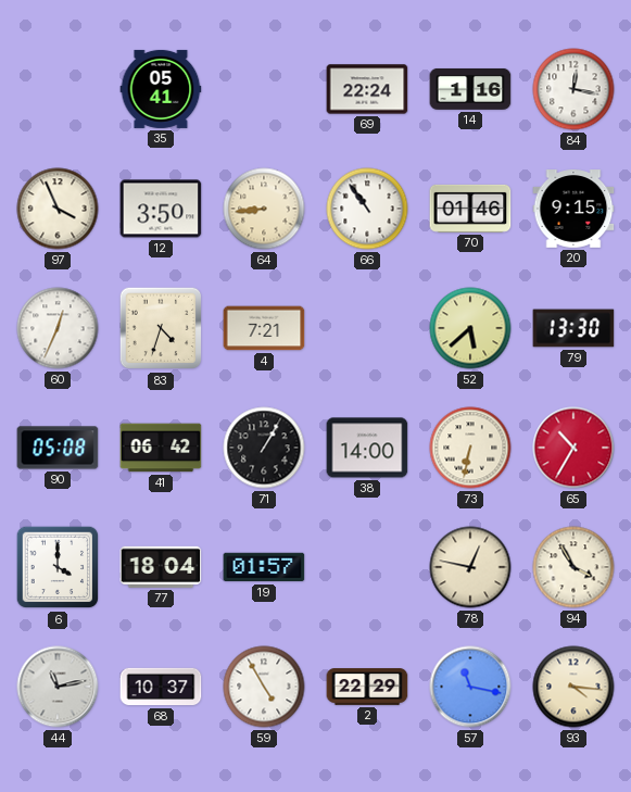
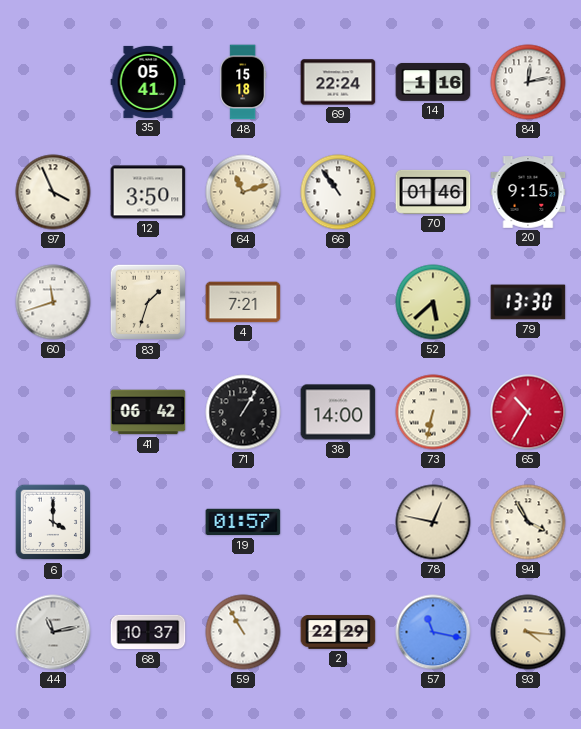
48: none -> 15:18 (243, 82)
84: 12:17 -> 12:13 (528, 82)
64: 8:44 -> 11:12 (243, 192)
60: 12:34 -> 11:42 (53, 302)
83: 4:33 -> 1:33 (148, 302)
90: 05:08 -> none (58, 448)
77: 18:04 -> none (161, 567)
59: 4:55 -> 10:55 (243, 632)
